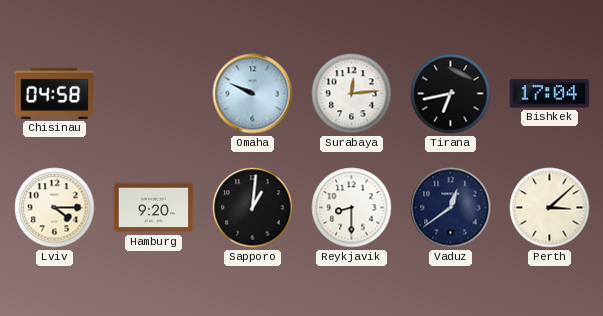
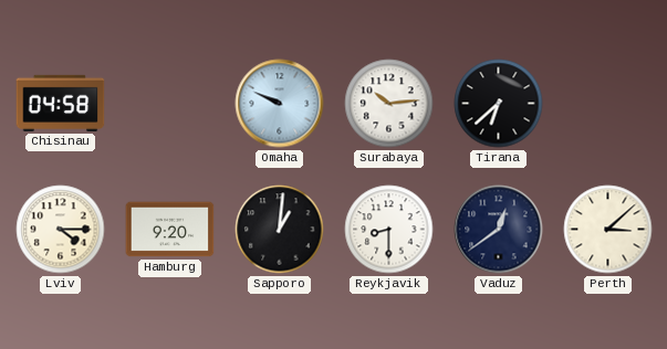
Surabaya: 12:14 -> 10:14 (389, 104)
Tirana: 6:43 -> 6:38 (499, 104)
Bishkek: 17:04 -> none (550, 94)
